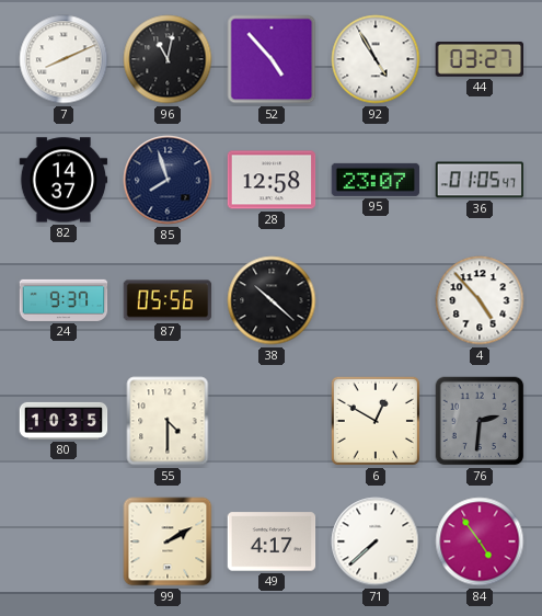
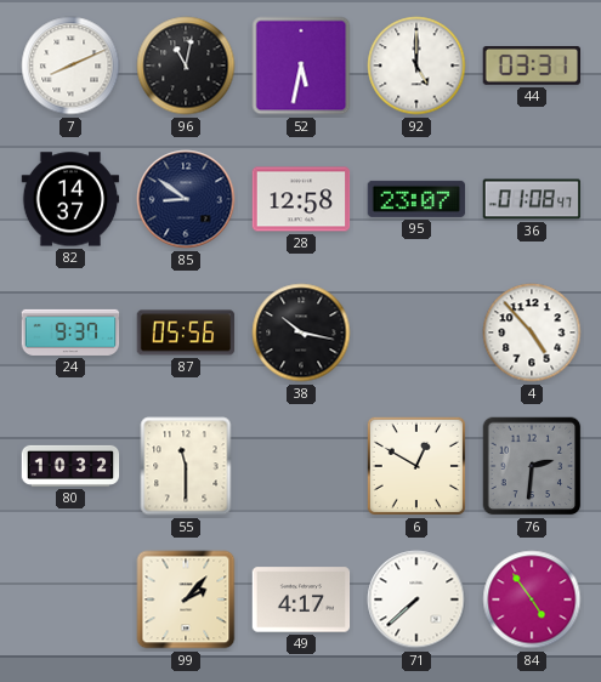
52: 4:53 -> 5:32 (301, 66)
92: 4:55 -> 5:00 (416, 66)
44: 03:27 -> 03:31 (532, 66)
85: 7:57 -> 8:51 (186, 199)
36: 01:05 -> 01:08 (532, 199)
38: 10:22 -> 10:17 (301, 333)
80: 10:35 -> 10:32 (70, 466)
55: 4:30 -> 11:30 (186, 466)
99: 2:10 -> 2:07 (186, 599)
